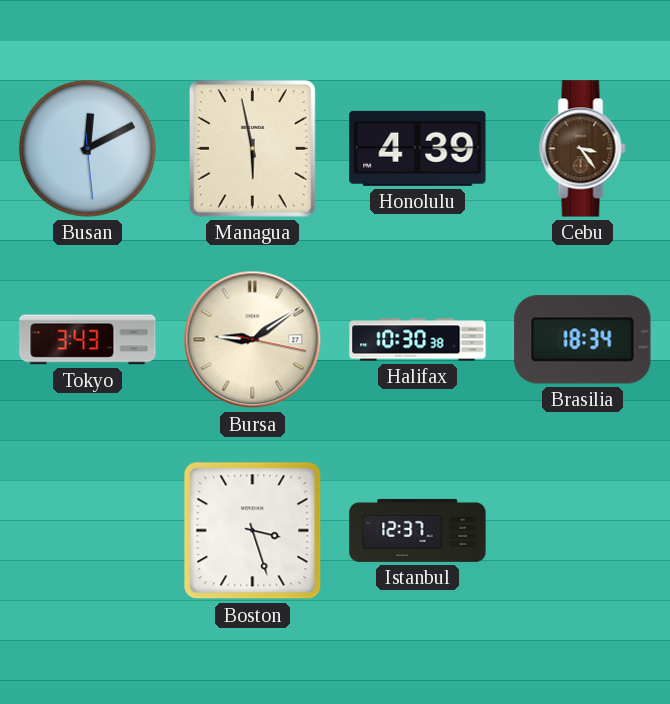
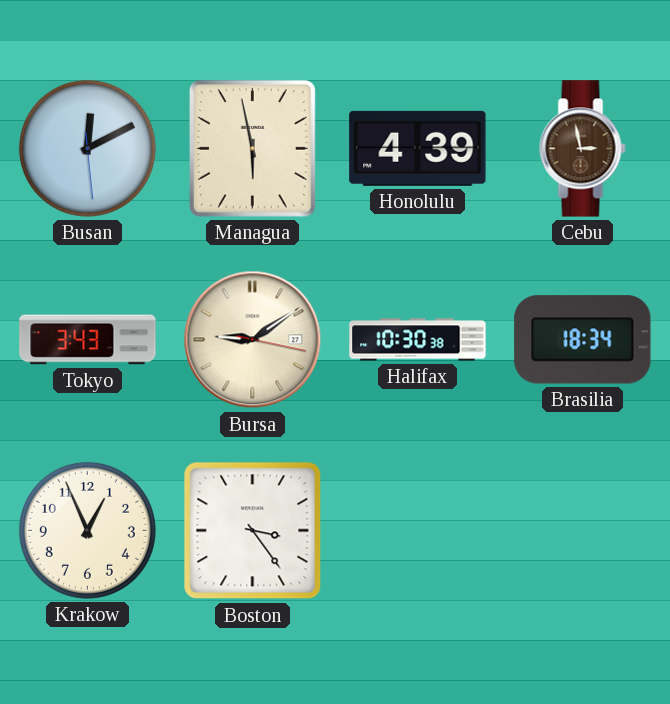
Cebu: 3:24 -> 2:58 (583, 149)
Krakow: none -> 12:56 (87, 530)
Boston: 3:27 -> 3:24 (253, 531)
Istanbul: 12:37 -> none (418, 530)
